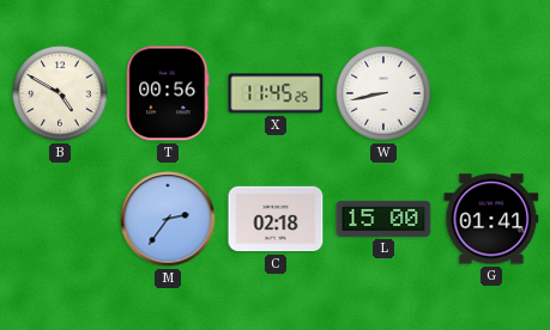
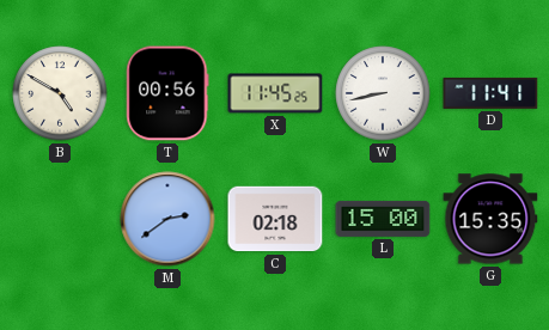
D: none -> 11:41 (490, 93)
M: 2:36 -> 2:39 (167, 219)
G: 01:41 -> 15:35 (490, 219)
